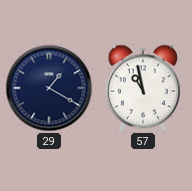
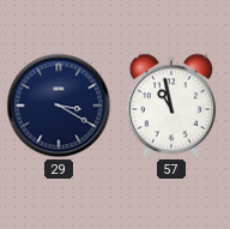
29: 1:20 -> 3:20 (59, 106)
